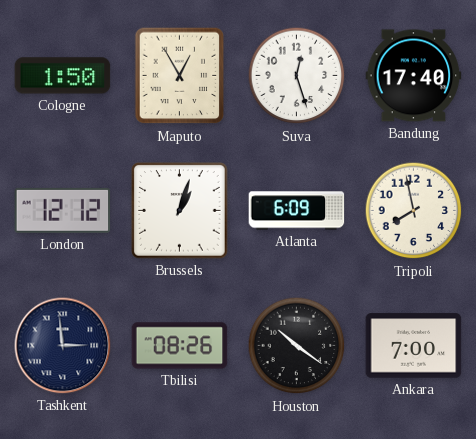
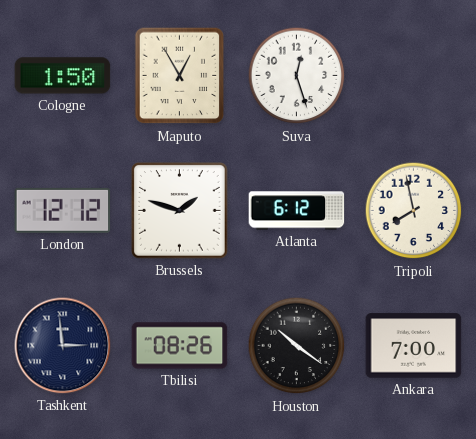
Bandung: 17:40 -> none (414, 76)
Brussels: 1:03 -> 1:48 (180, 211)
Atlanta: 6:09 -> 6:12 (297, 211)
